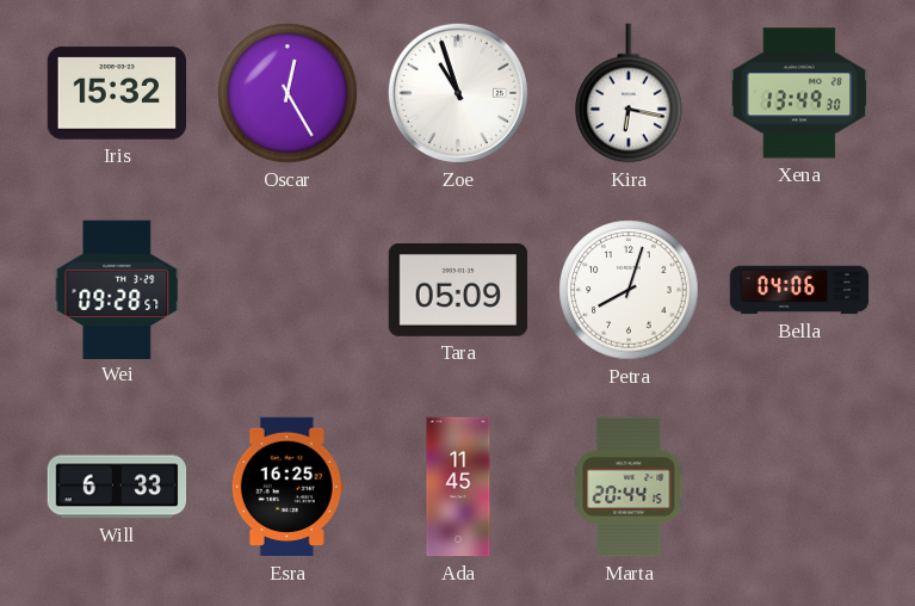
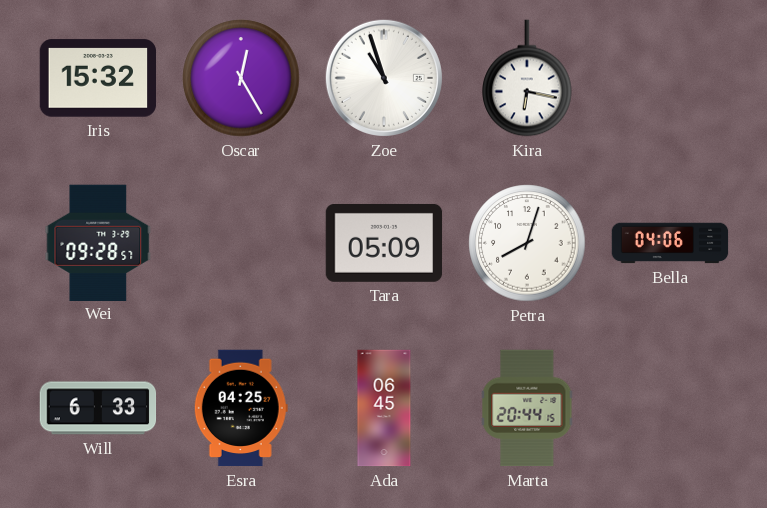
Xena: 13:49 -> none (799, 93)
Esra: 16:25 -> 04:25 (241, 408)
Ada: 11:45 -> 06:45 (384, 408)
